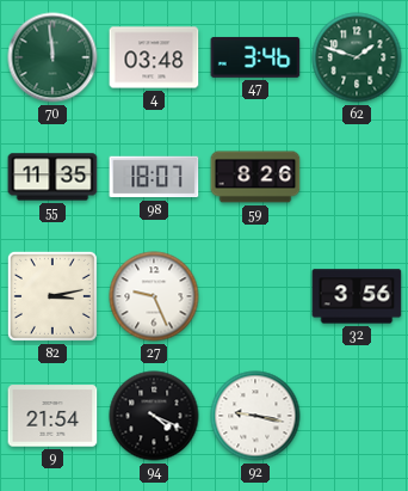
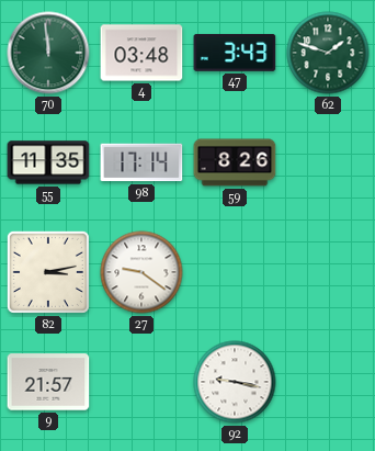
47: 3:46 -> 3:43 (235, 53)
98: 18:07 -> 17:14 (141, 162)
27: 9:26 -> 9:21 (141, 272)
32: 3:56 -> none (357, 296)
9: 21:54 -> 21:57 (48, 382)
94: 4:19 -> none (154, 416)
